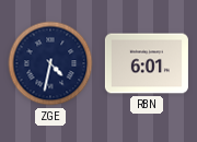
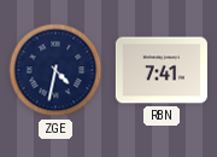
RBN: 6:01 -> 7:41 (162, 70)
